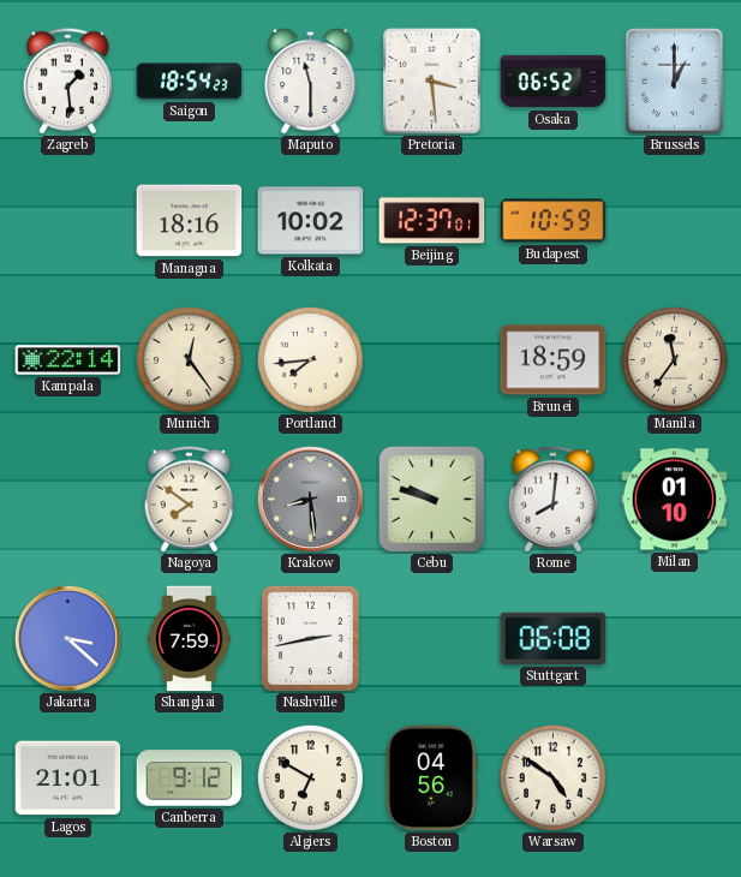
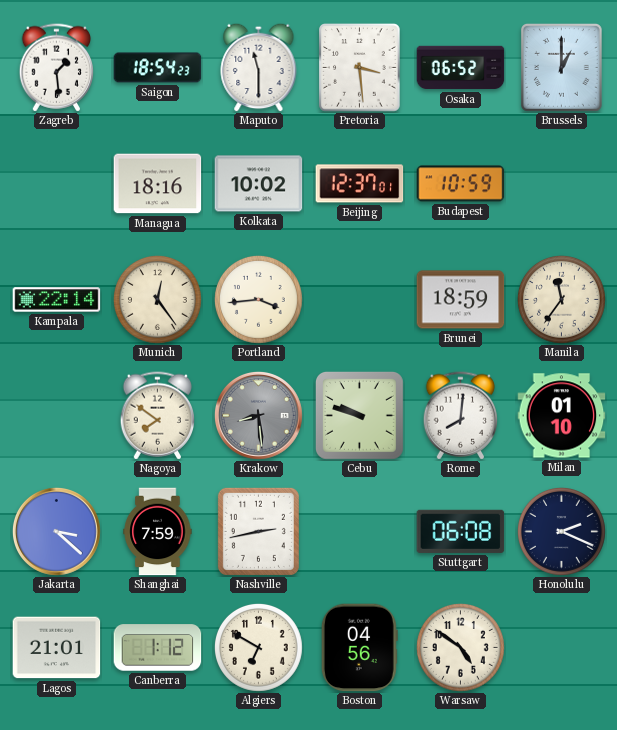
Portland: 7:44 -> 3:44 (258, 299)
Honolulu: none -> 2:19 (561, 531)
Canberra: 9:12 -> 1:12 (158, 648)
